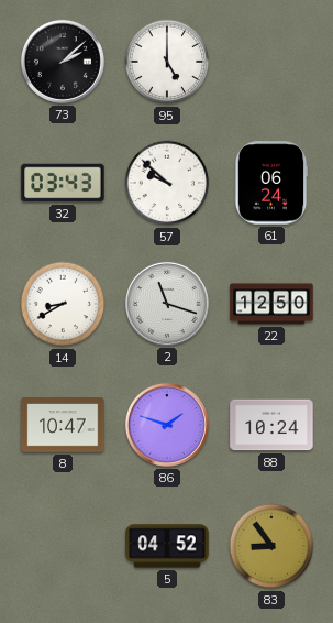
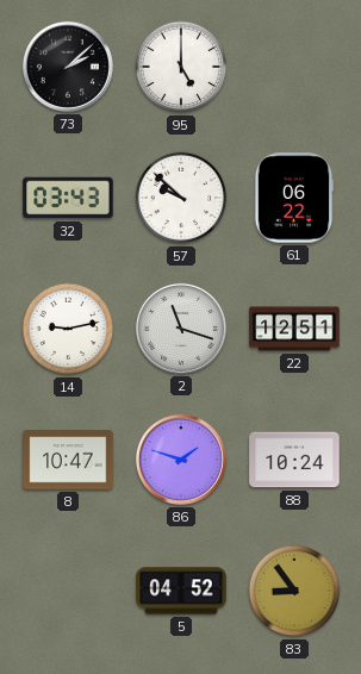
61: 06:24 -> 06:22 (294, 198)
14: 8:40 -> 9:13 (68, 329)
22: 12:50 -> 12:51 (294, 329)
